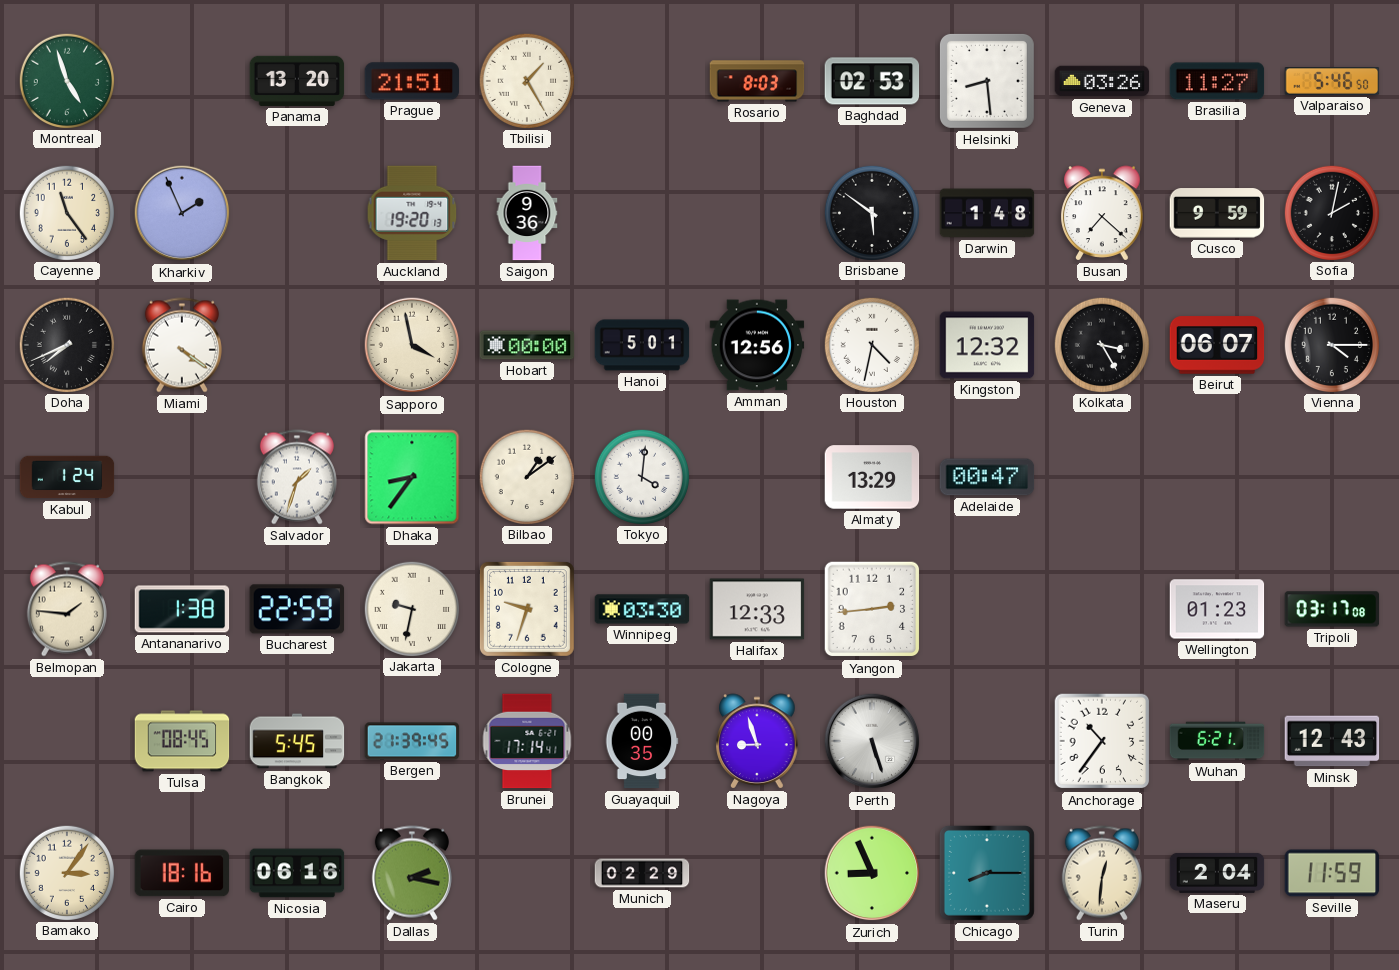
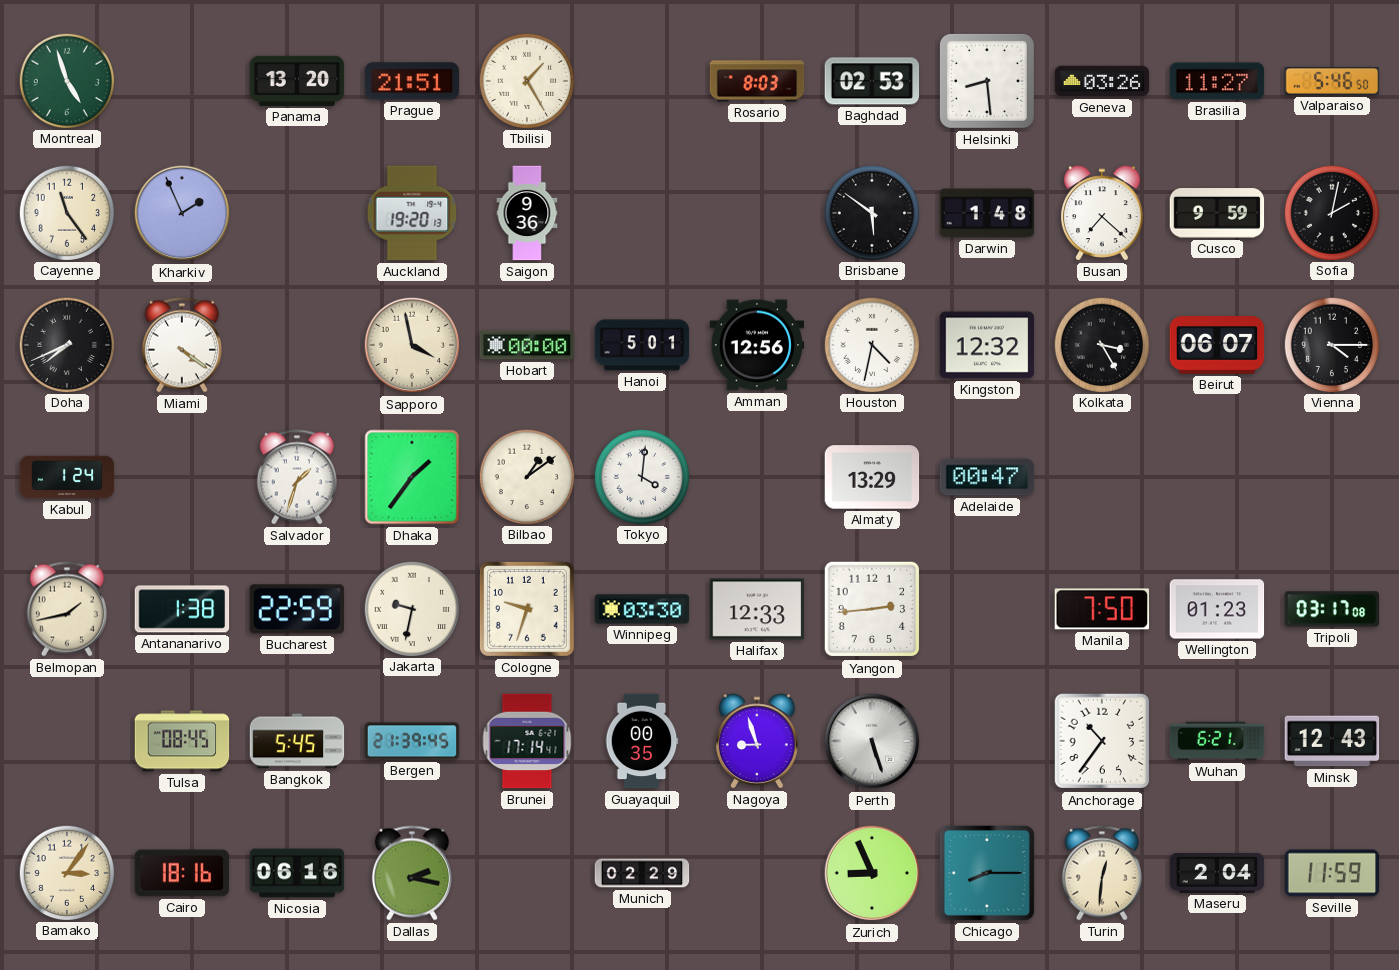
Dhaka: 8:36 -> 1:36 (412, 477)
Belmopan: 1:46 -> 1:43 (67, 609)
Manila: none -> 7:50 (1102, 609)
